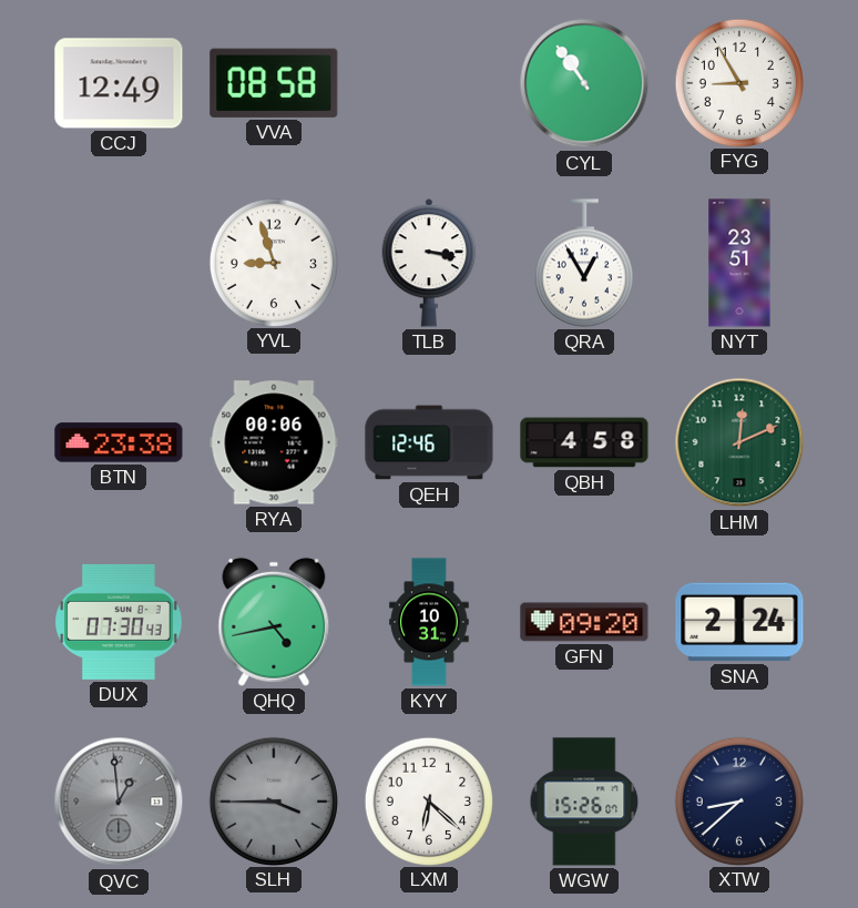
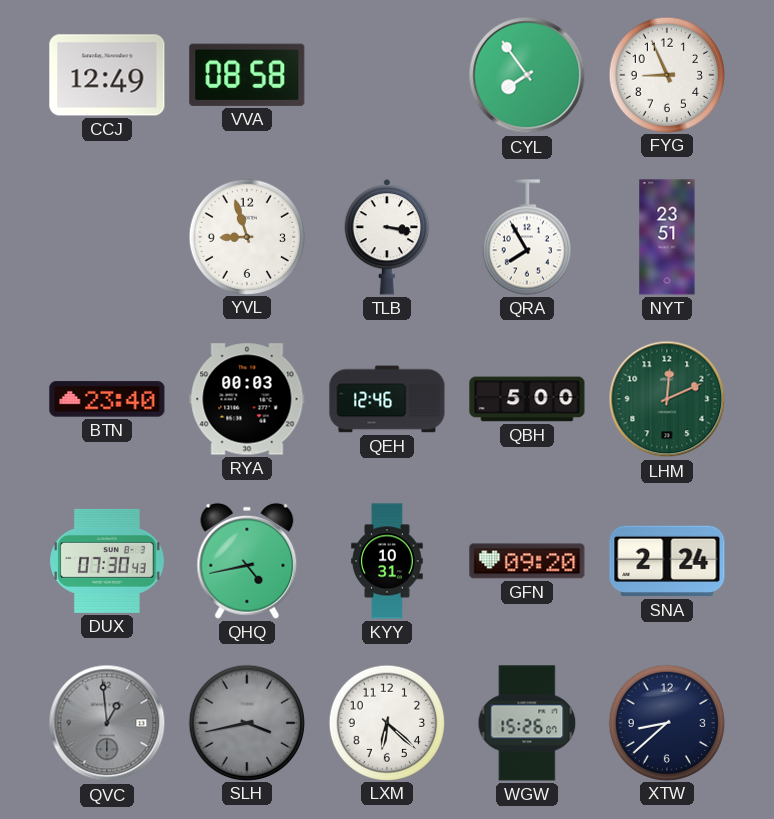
CYL: 10:54 -> 7:54 (527, 75)
FYG: 8:55 -> 8:56 (666, 74)
QRA: 12:55 -> 7:55 (527, 237)
BTN: 23:38 -> 23:40 (107, 399)
RYA: 00:06 -> 00:03 (247, 399)
QBH: 4:58 -> 5:00 (527, 399)
SLH: 3:45 -> 3:43 (246, 722)
